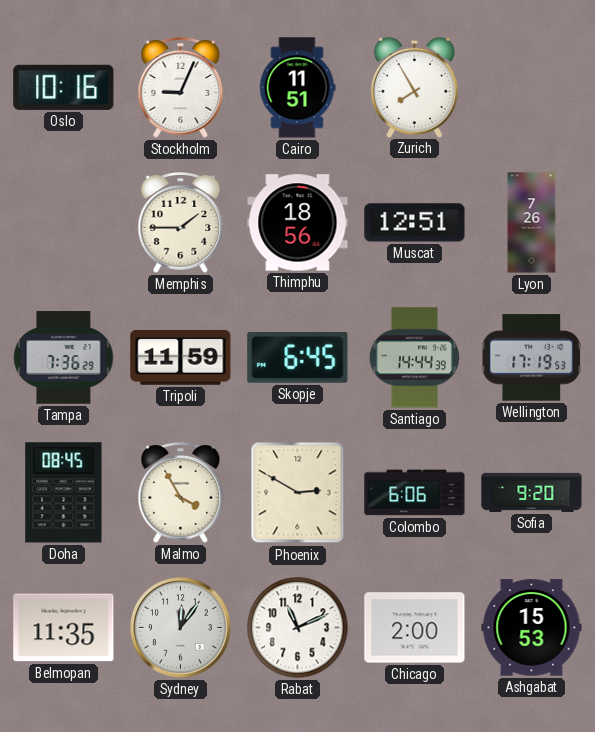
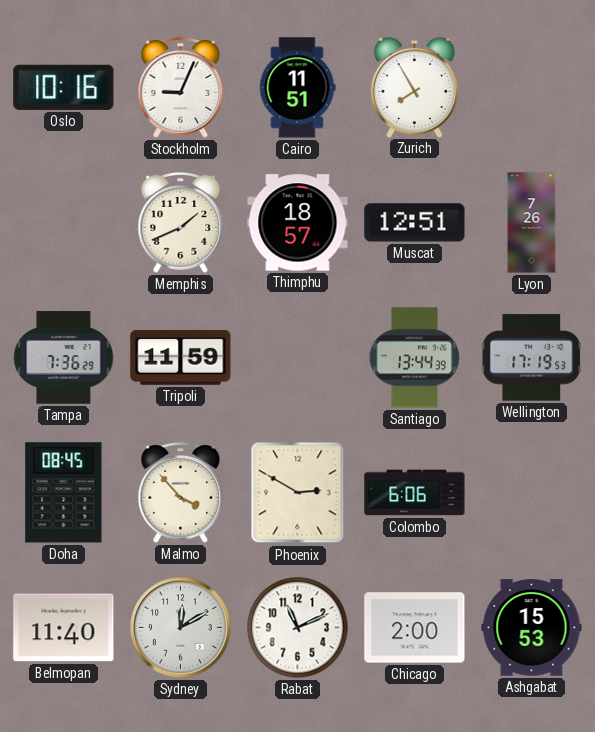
Memphis: 1:45 -> 1:41 (181, 223)
Thimphu: 18:56 -> 18:57 (298, 223)
Skopje: 6:45 -> none (298, 357)
Santiago: 14:44 -> 13:44 (414, 358)
Malmo: 3:55 -> 3:53 (181, 493)
Sofia: 9:20 -> none (532, 492)
Belmopan: 11:35 -> 11:40 (64, 628)
Sydney: 12:06 -> 12:10 (181, 628)
